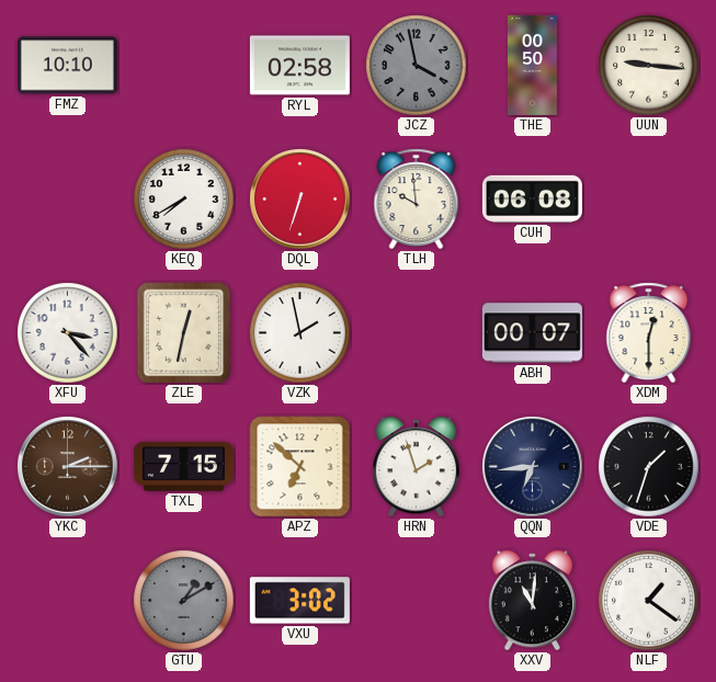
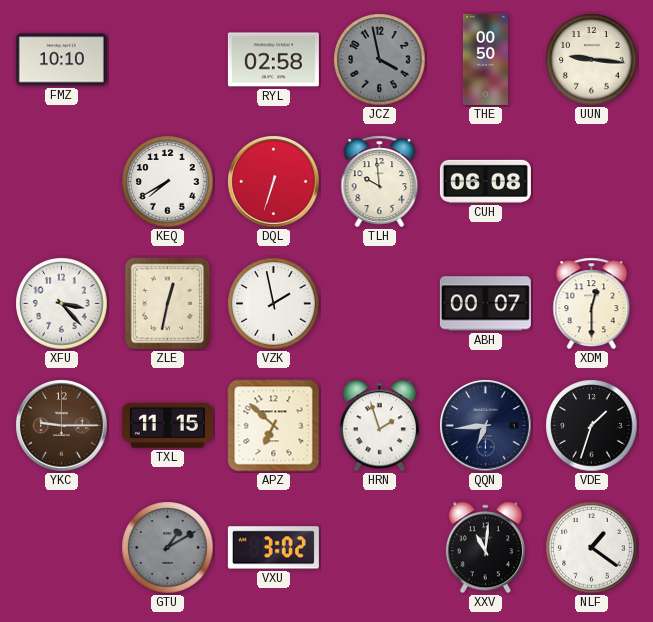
YKC: 2:15 -> 9:15 (62, 426)
TXL: 7:15 -> 11:15 (167, 426)
